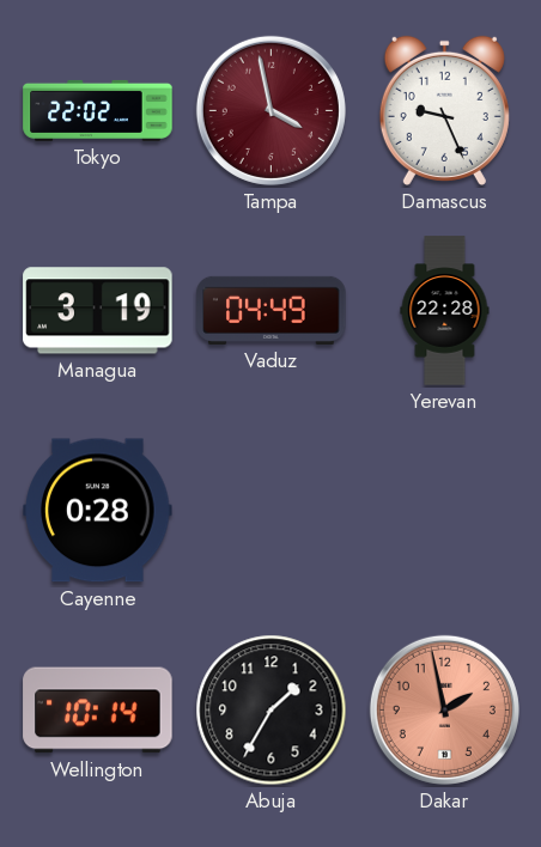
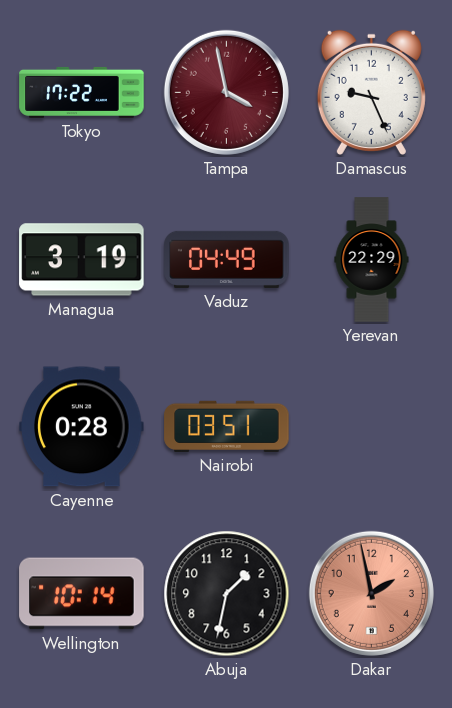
Tokyo: 22:02 -> 17:22 (82, 92)
Yerevan: 22:28 -> 22:29 (372, 260)
Nairobi: none -> 03:51 (227, 426)
Abuja: 1:35 -> 1:32 (227, 594)
